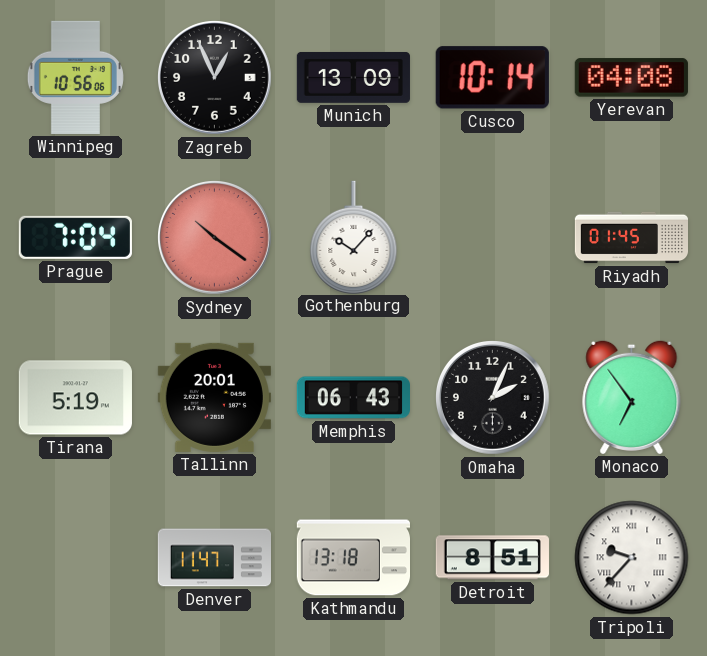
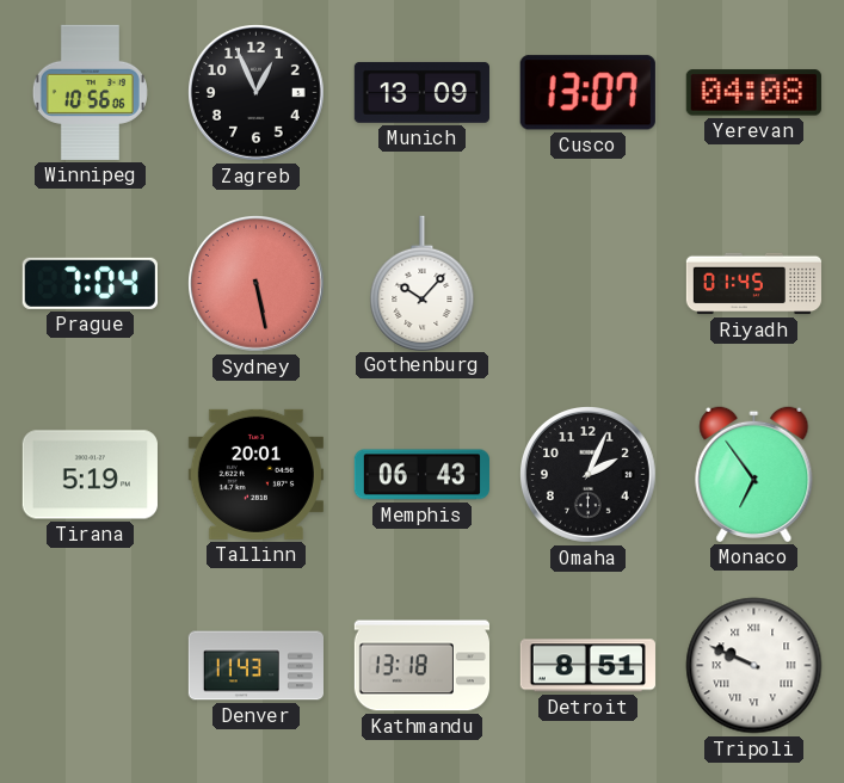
Cusco: 10:14 -> 13:07 (587, 93)
Sydney: 10:21 -> 5:28 (257, 284)
Denver: 11:47 -> 11:43 (255, 666)
Tripoli: 9:37 -> 9:49 (754, 666)
